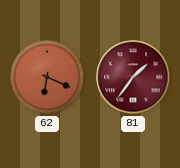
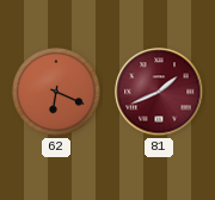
81: 1:36 -> 1:41 (159, 92)
